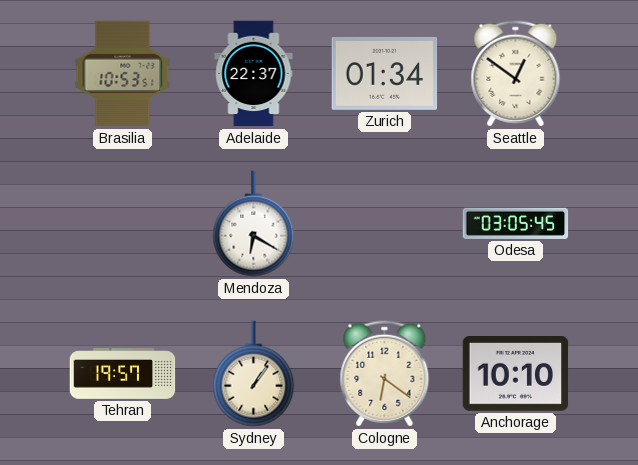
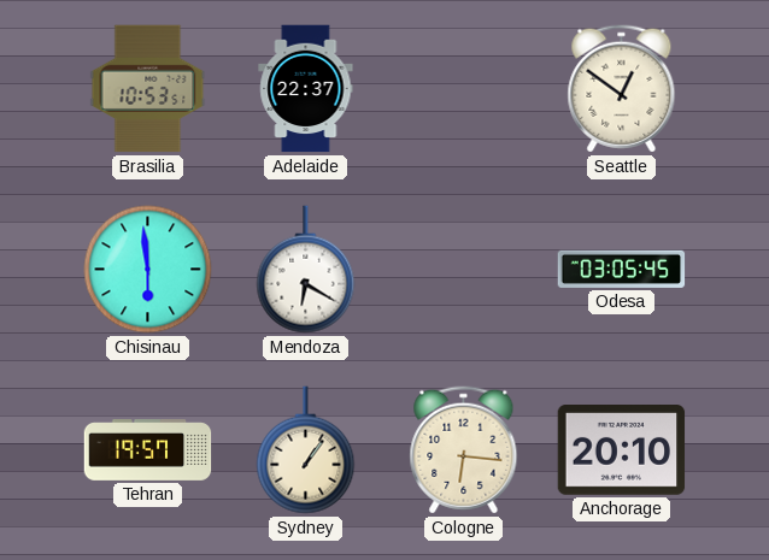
Zurich: 01:34 -> none (385, 73)
Chisinau: none -> 5:59 (148, 270)
Cologne: 6:21 -> 6:16 (464, 450)
Anchorage: 10:10 -> 20:10 (622, 450)
